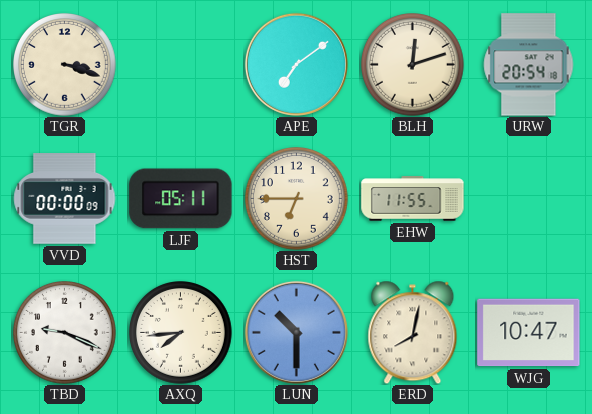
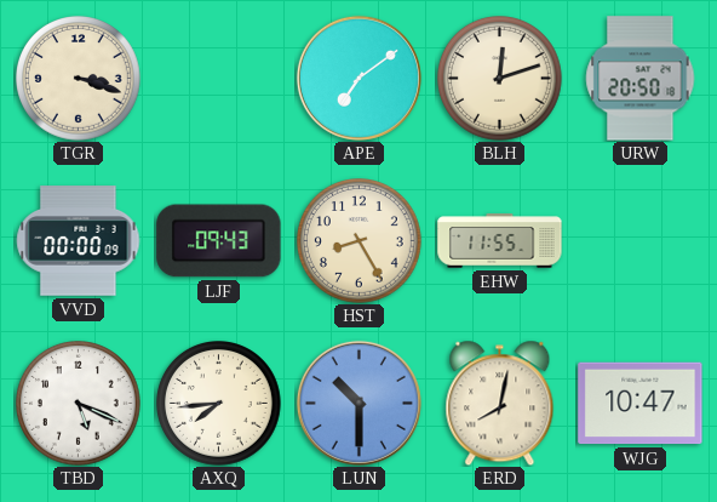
URW: 20:54 -> 20:50 (641, 79)
LJF: 05:11 -> 09:43 (219, 241)
HST: 6:45 -> 8:25 (360, 241)
TBD: 9:19 -> 5:19 (79, 404)
